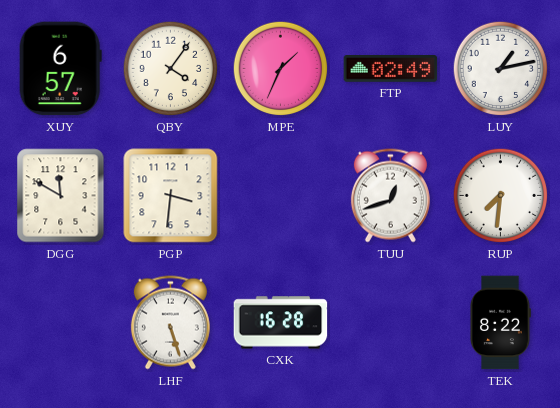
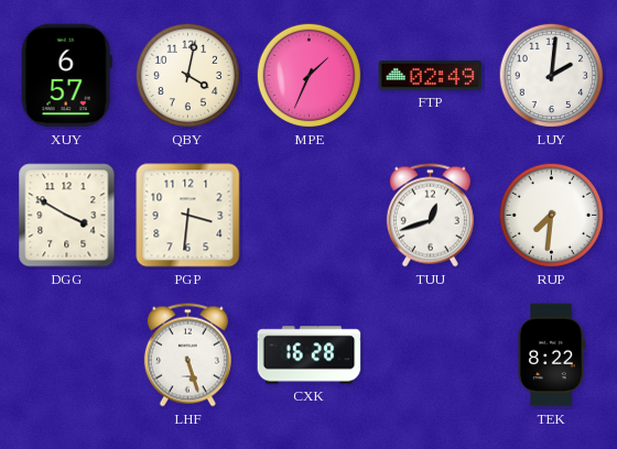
QBY: 4:06 -> 4:02 (188, 76)
LUY: 1:13 -> 2:01 (552, 76)
DGG: 11:50 -> 3:50 (67, 216)
